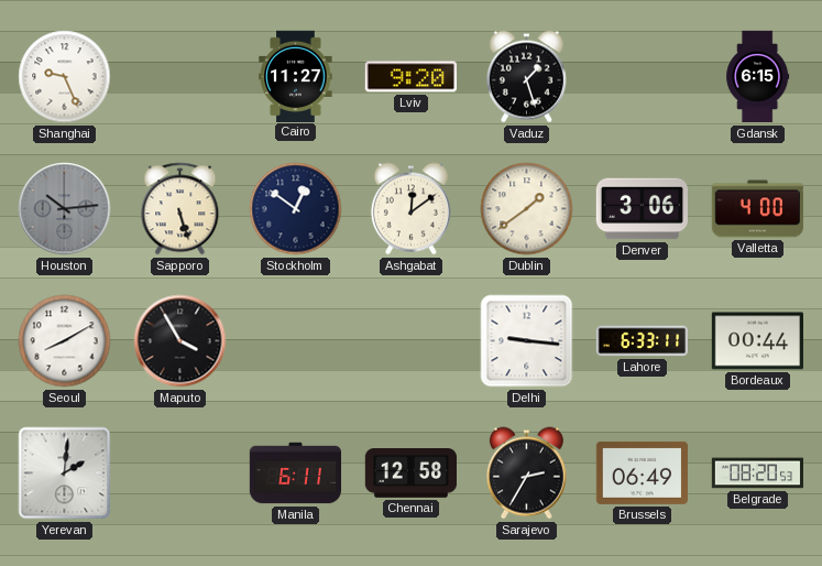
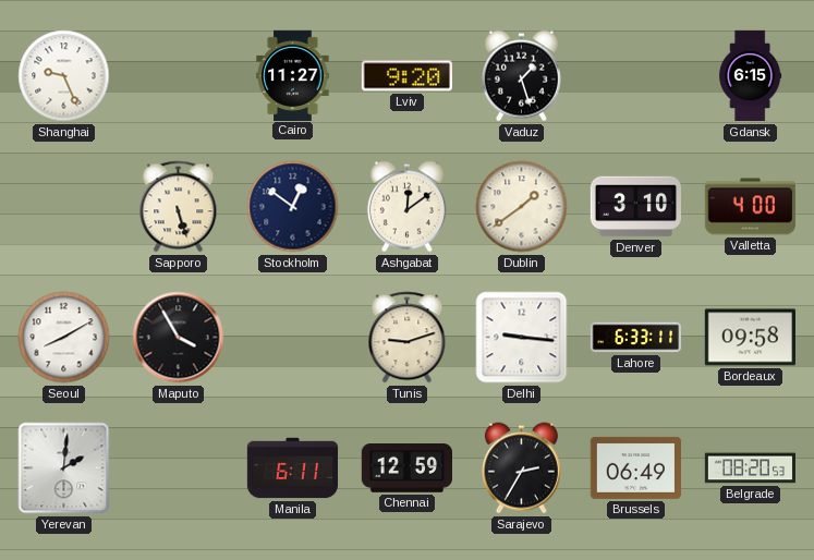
Houston: 10:14 -> none (65, 209)
Denver: 3:06 -> 3:10 (635, 207)
Tunis: none -> 9:12 (408, 338)
Bordeaux: 00:44 -> 09:58 (750, 338)
Chennai: 12:58 -> 12:59 (406, 468)
